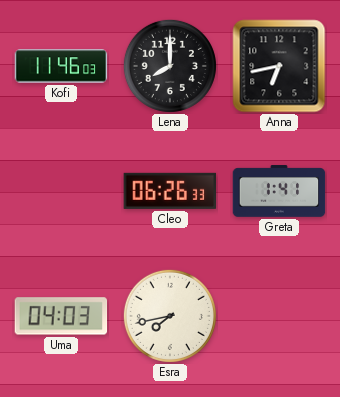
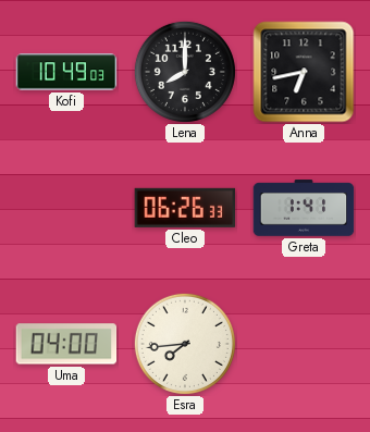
Kofi: 11:46 -> 10:49 (66, 72)
Uma: 04:03 -> 04:00 (66, 344)
Esra: 7:43 -> 7:44 (185, 344)
